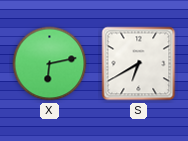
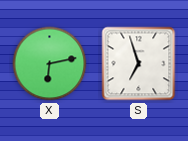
S: 6:40 -> 6:57 (139, 64)
